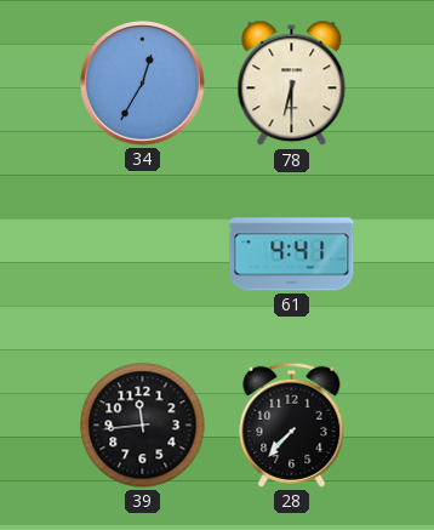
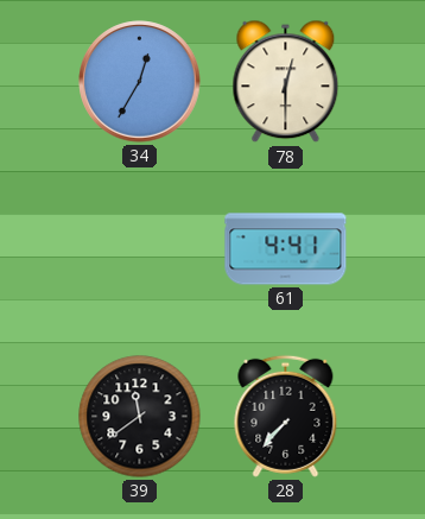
78: 6:30 -> 12:30 (286, 82)
39: 11:44 -> 11:39 (140, 417)
